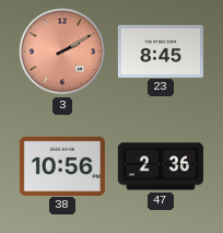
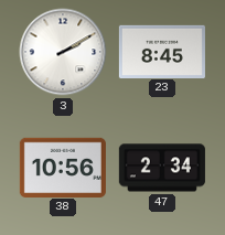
3 dial: salmon -> white (63, 52)
47: 2:36 -> 2:34 (162, 168)
